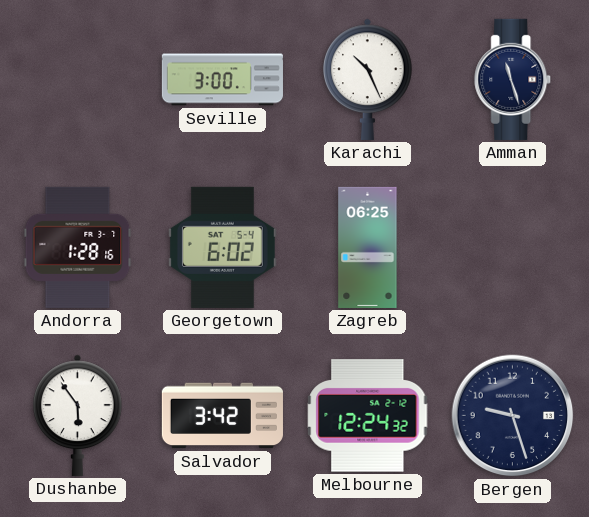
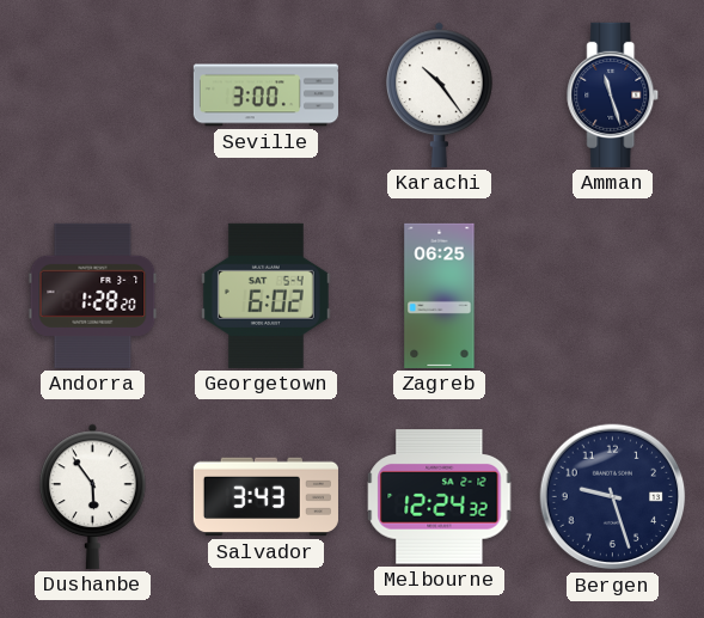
Karachi: 10:26 -> 10:24 (440, 94)
Andorra: 1:28:16 -> 1:28:20 (93, 295)
Salvador: 3:42 -> 3:43 (265, 497)
